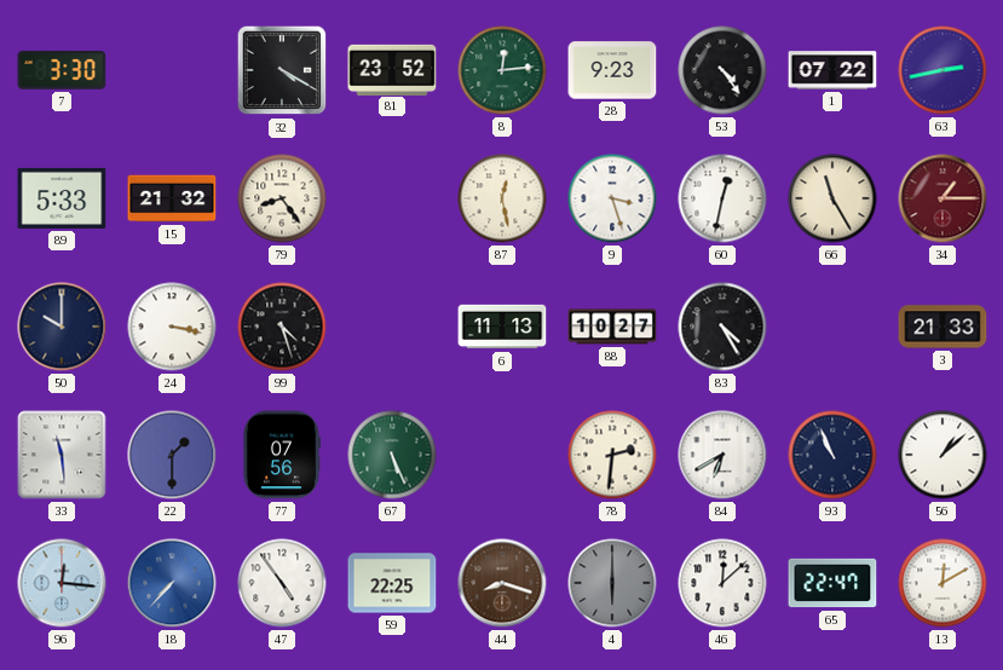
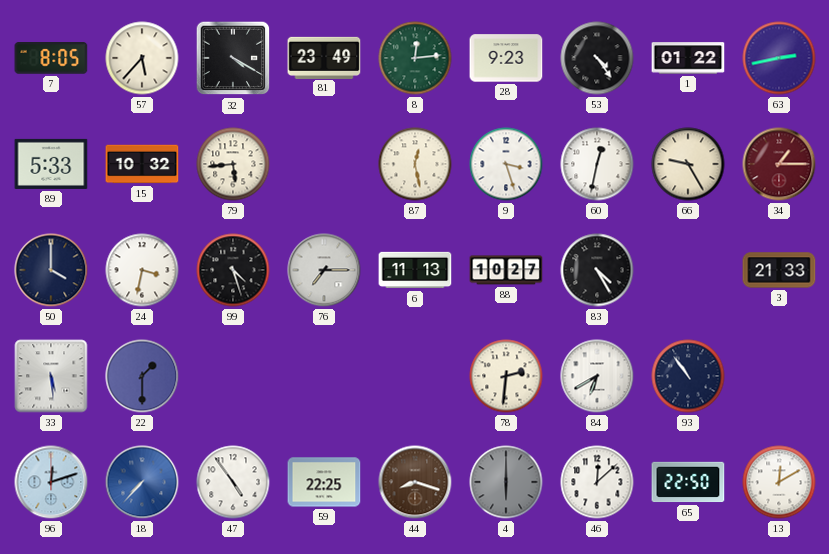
7: 3:30 -> 8:05 (51, 58)
57: none -> 5:37 (142, 58)
81: 23:52 -> 23:49 (324, 57)
1: 07:22 -> 01:22 (688, 58)
15: 21:32 -> 10:32 (142, 164)
79: 8:24 -> 5:44 (233, 164)
66: 11:25 -> 9:25 (688, 164)
50: 10:00 -> 4:00 (51, 270)
24: 3:17 -> 3:32 (142, 270)
76: none -> 7:15 (324, 270)
33: 11:29 -> 5:29 (51, 376)
77: 07:56 -> none (281, 455)
67: 5:26 -> none (392, 455)
93: 10:56 -> 10:54 (688, 376)
56: 1:08 -> none (943, 455)
96: 12:16 -> 12:12 (51, 482)
65: 22:47 -> 22:50 (688, 482)
